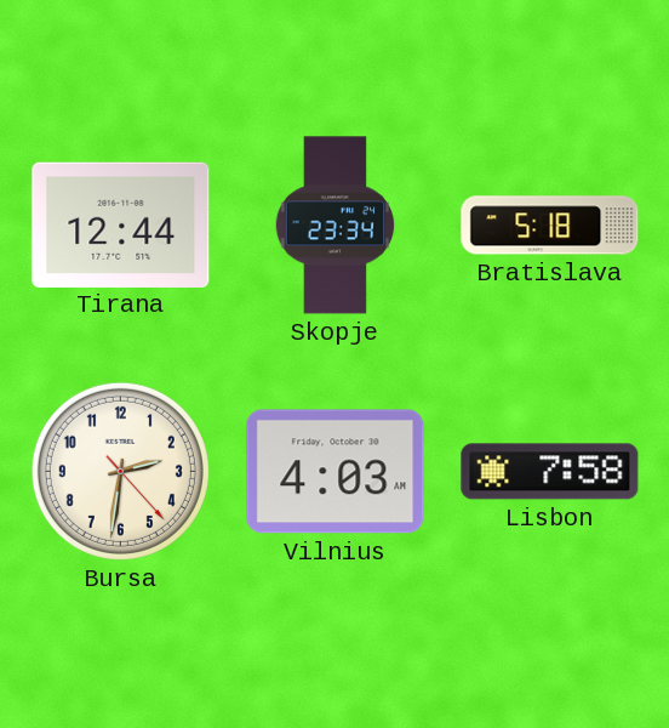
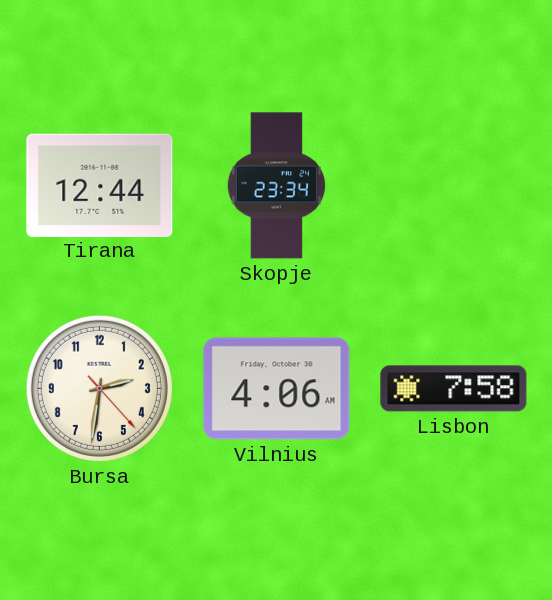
Bratislava: 5:18 -> none (550, 226)
Vilnius: 4:03 -> 4:06 (277, 389)
